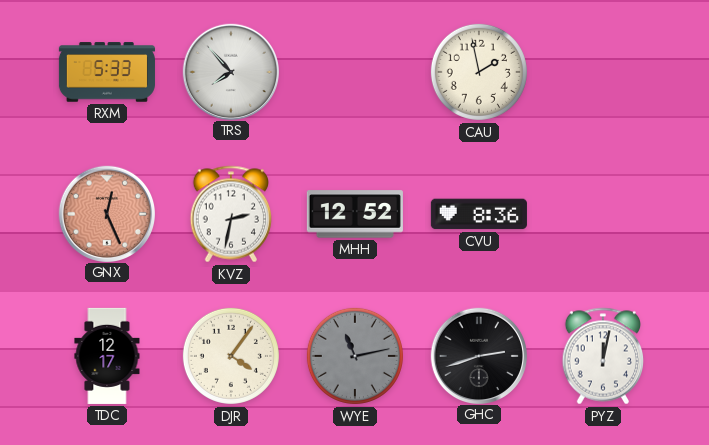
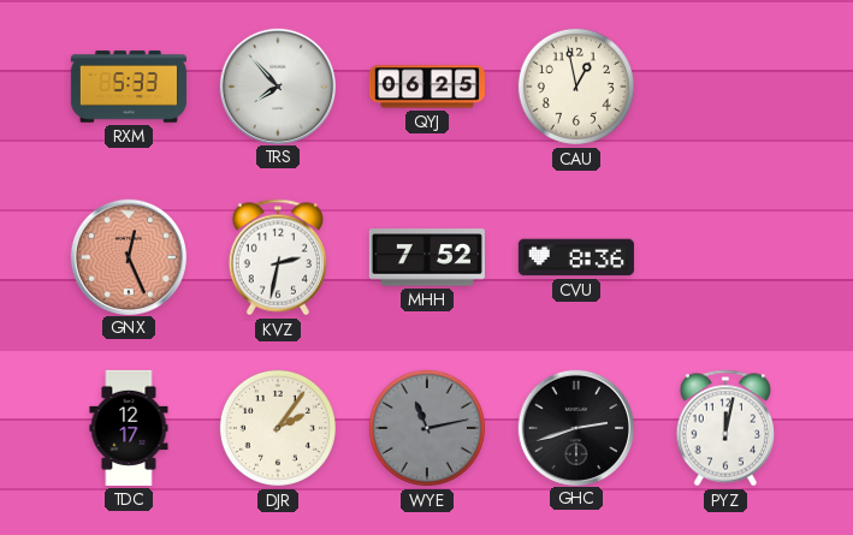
QYJ: none -> 06:25 (427, 87)
CAU: 1:58 -> 12:58 (576, 87)
MHH: 12:52 -> 7:52 (427, 257)
DJR: 4:06 -> 2:06 (278, 428)
